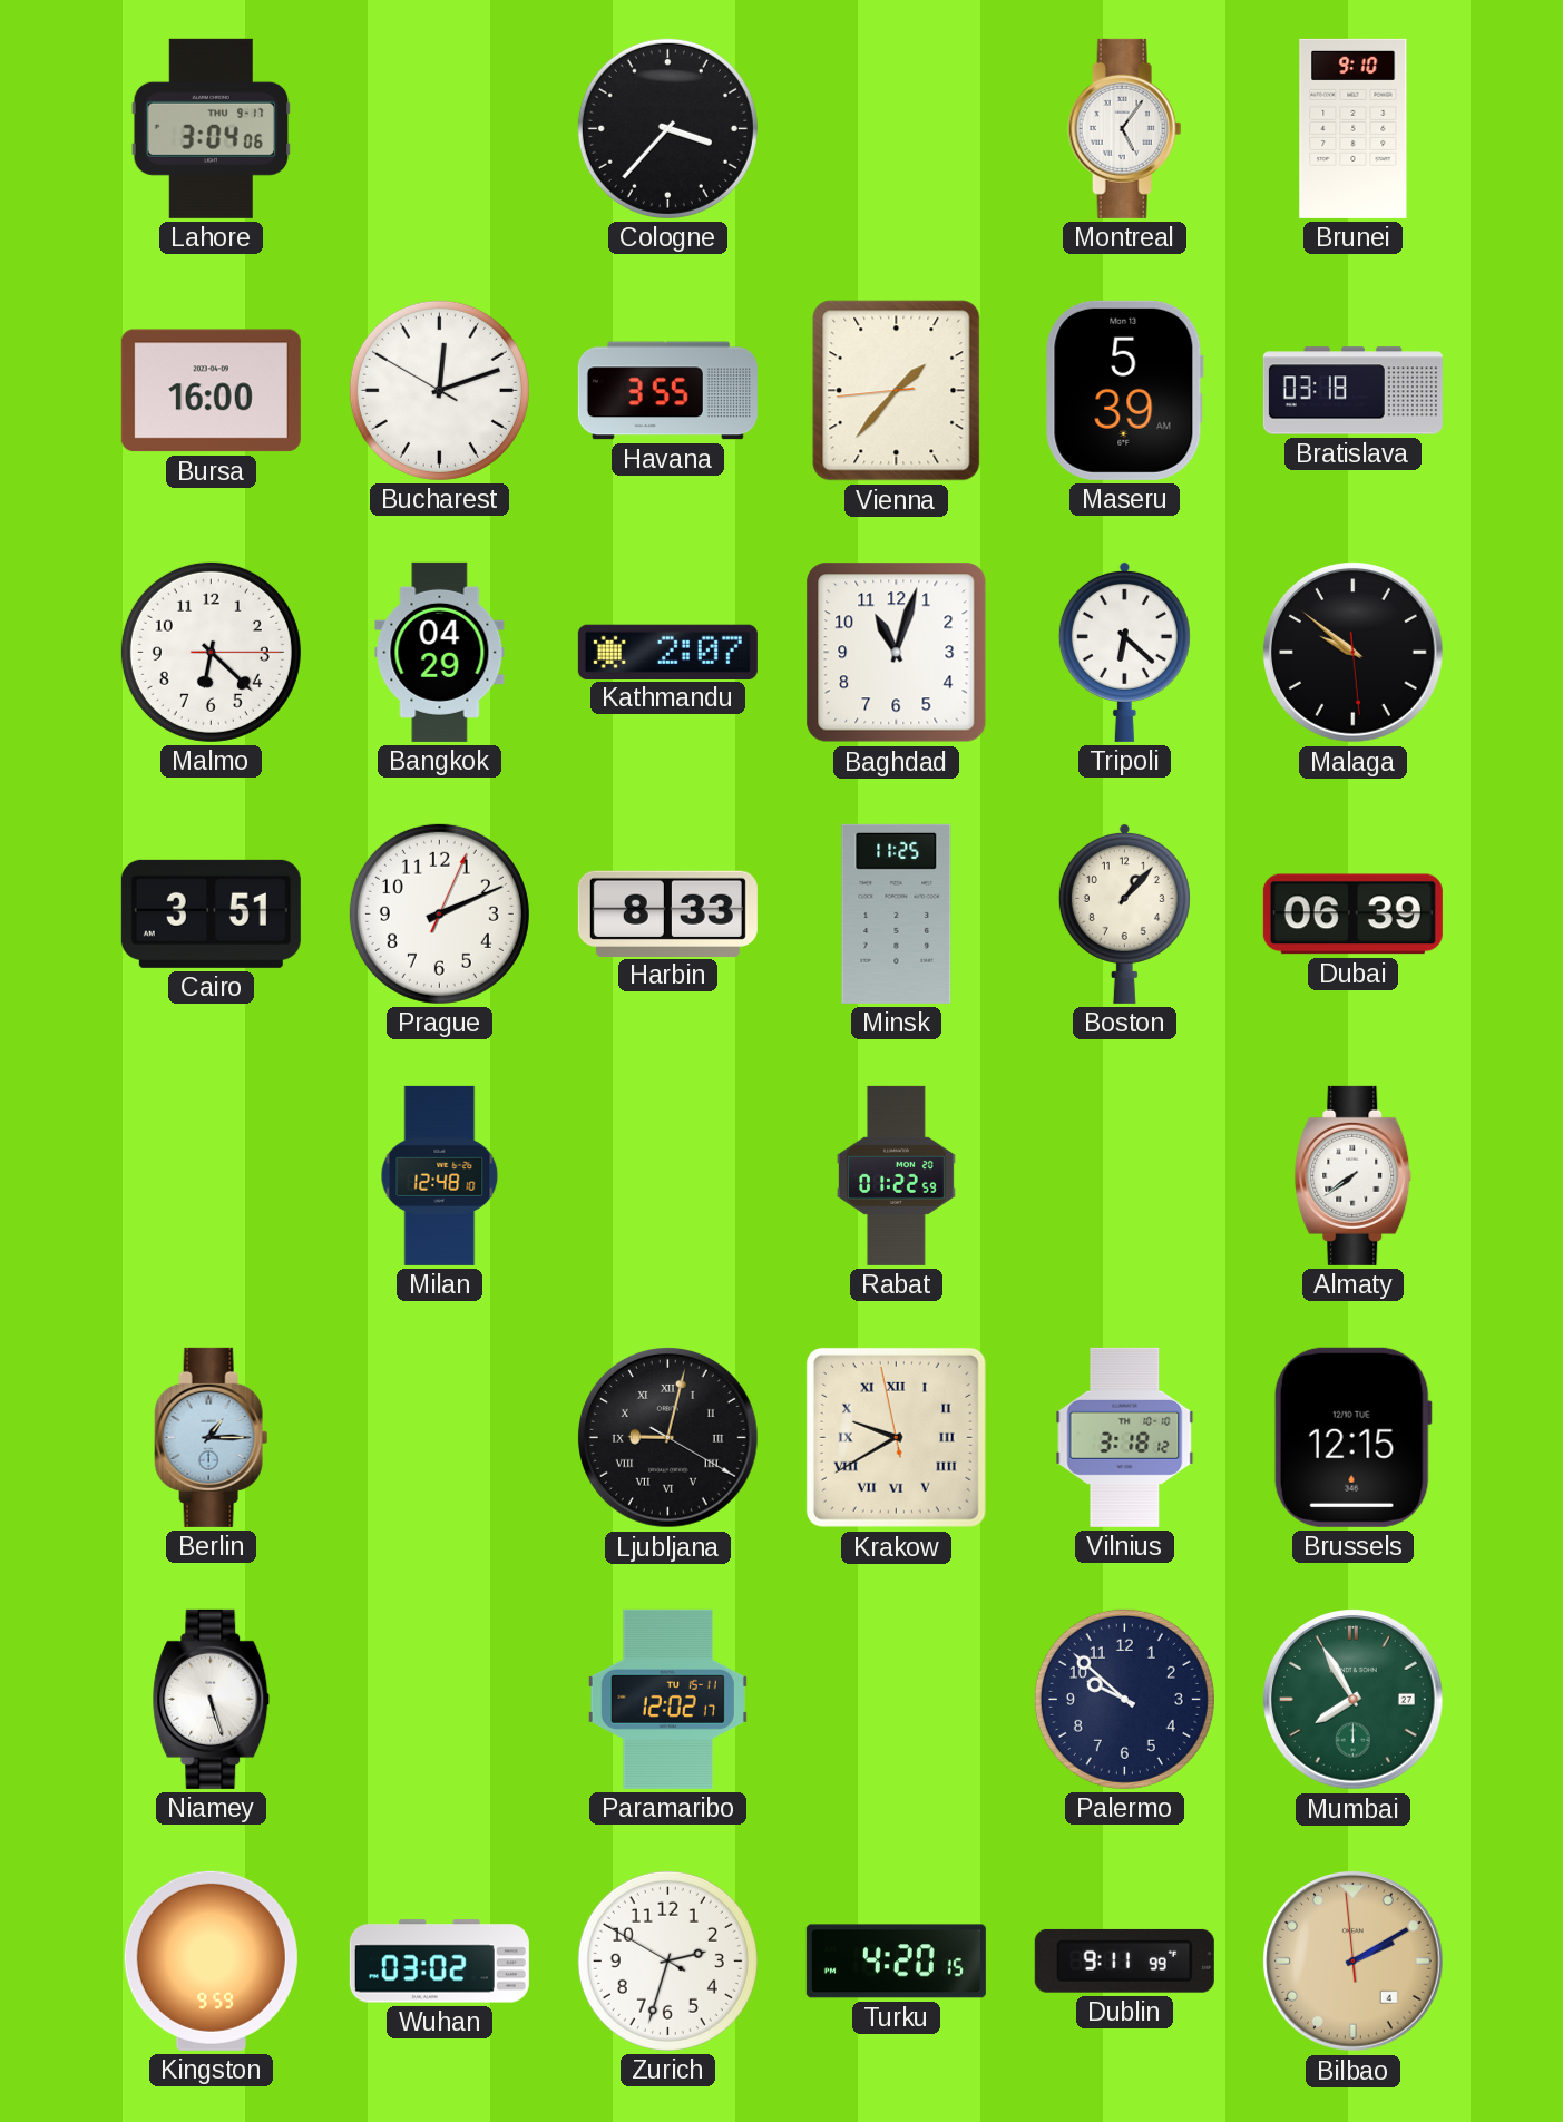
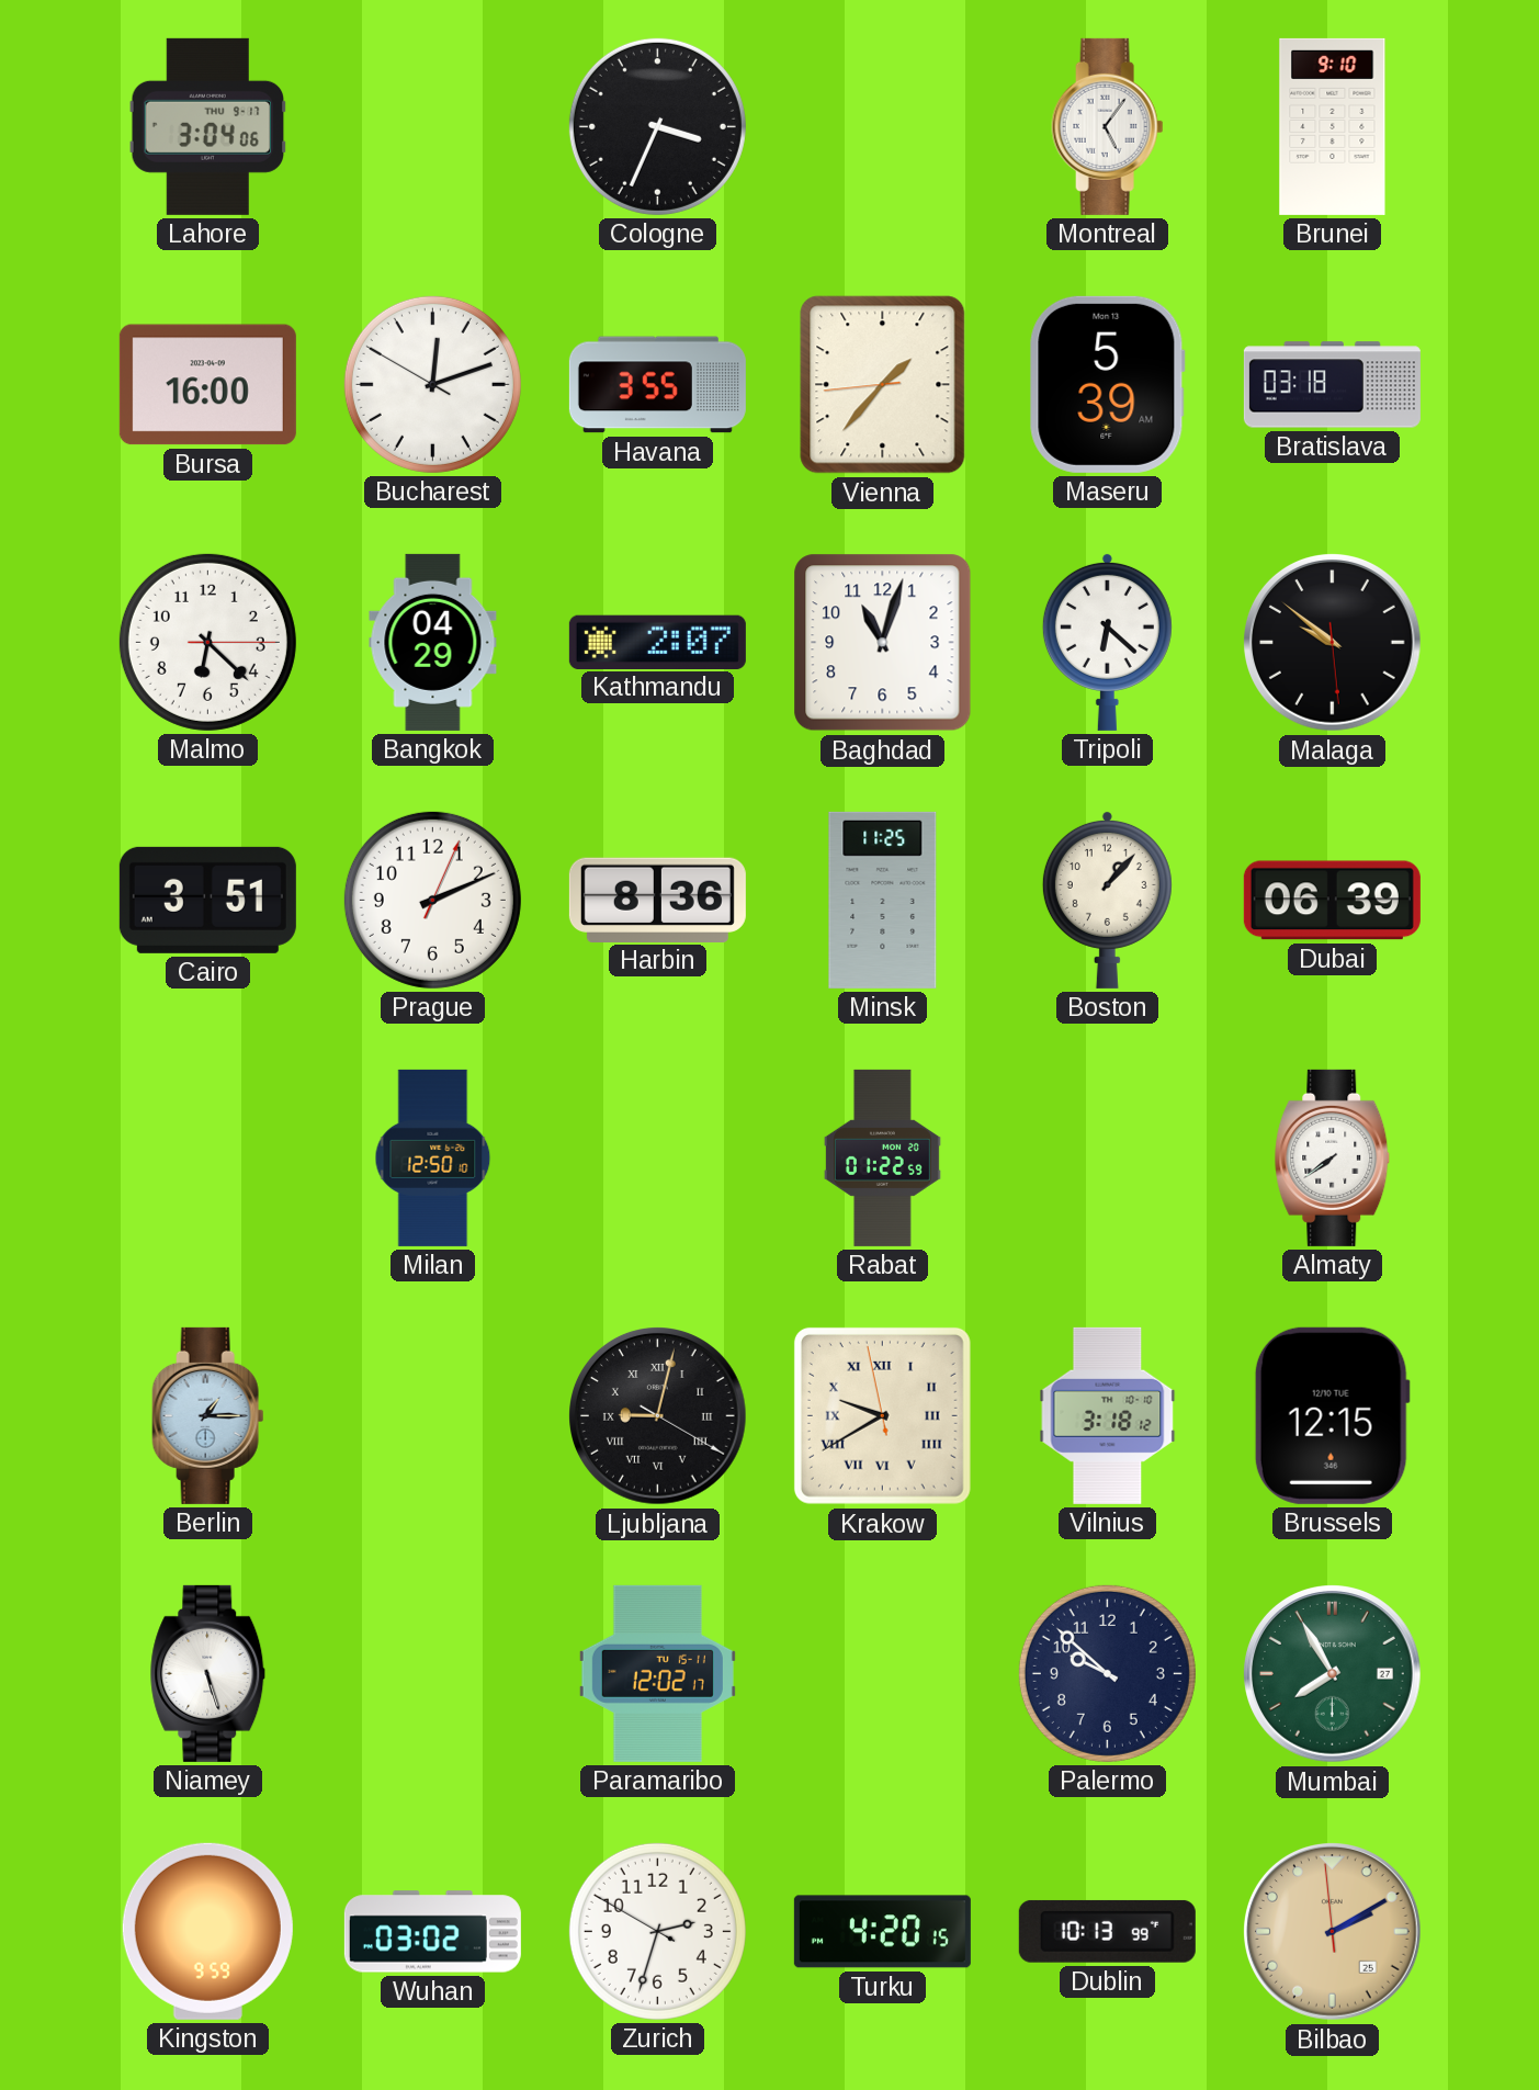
Cologne: 3:37 -> 3:34 (657, 126)
Harbin: 8:33 -> 8:36 (657, 900)
Milan: 12:48 -> 12:50 (433, 1157)
Dublin: 9:11 -> 10:13 (1107, 1931)
Bilbao date: 4 -> 25 (1333, 1932)
